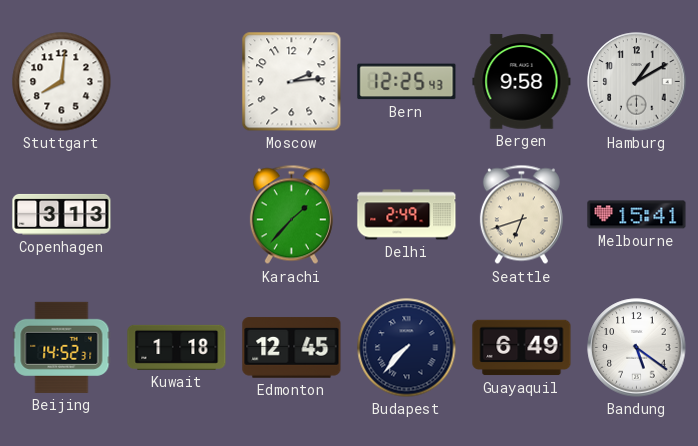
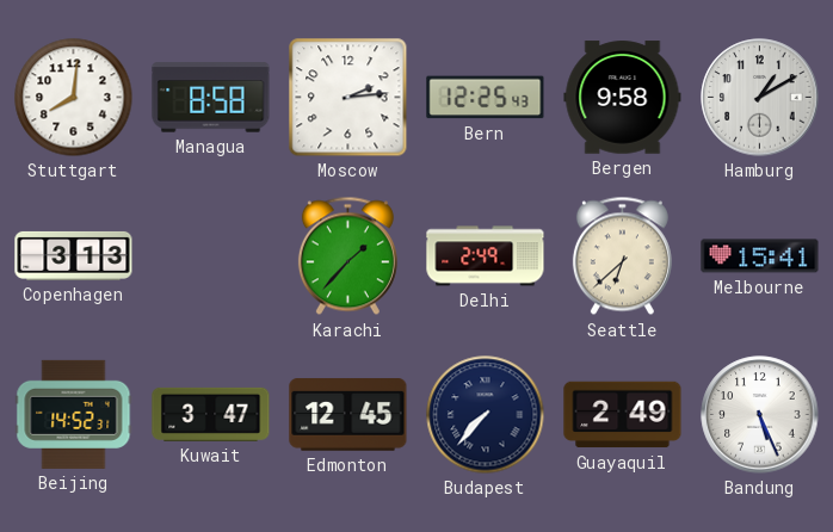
Managua: none -> 8:58 (211, 98)
Seattle: 6:42 -> 6:38 (622, 256)
Kuwait: 1:18 -> 3:47 (211, 414)
Guayaquil: 6:49 -> 2:49 (623, 415)
Bandung: 5:21 -> 5:26 (760, 415)
